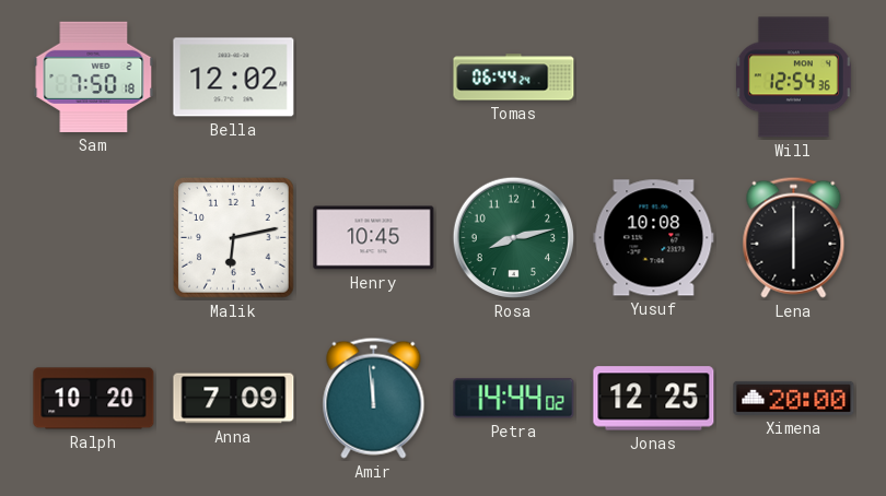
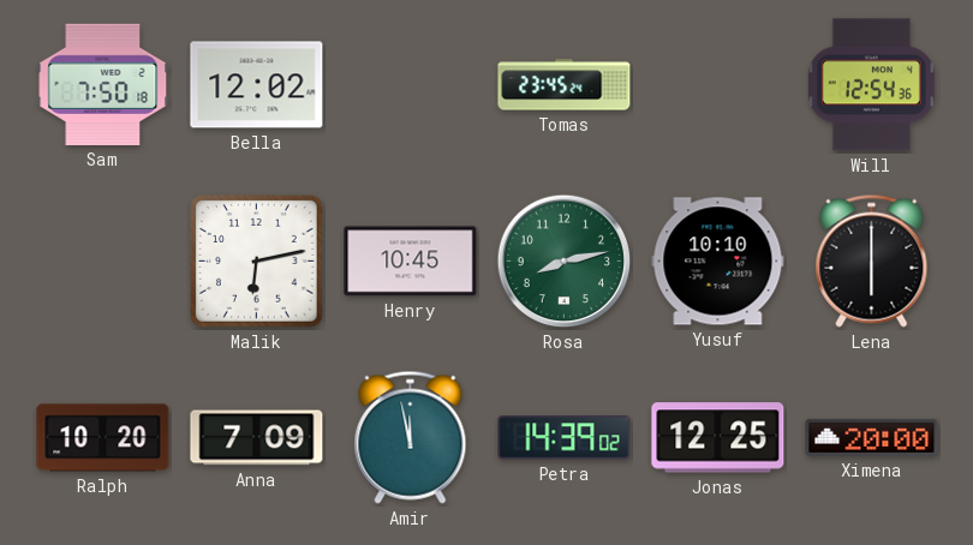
Tomas: 06:44 -> 23:45 (565, 85)
Yusuf: 10:08 -> 10:10 (718, 262)
Amir: 11:59 -> 11:58 (411, 437)
Petra: 14:44 -> 14:39 (565, 438)
